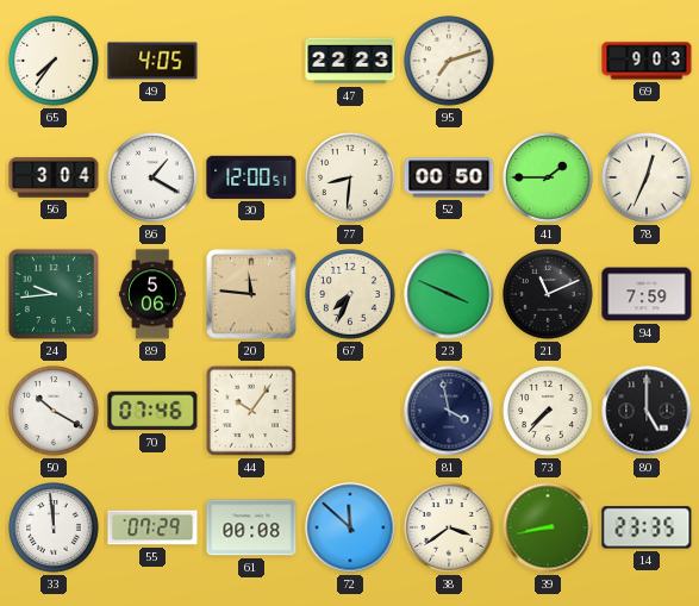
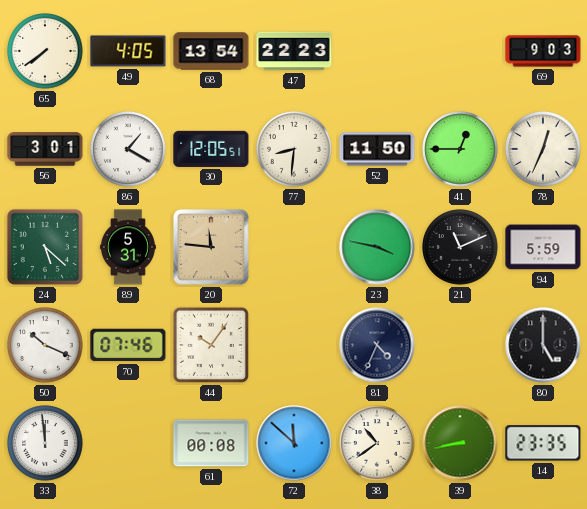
65: 7:36 -> 7:39 (45, 51)
68: none -> 13:54 (211, 51)
95: 7:12 -> none (449, 61)
56: 3:04 -> 3:01 (45, 149)
30: 12:00 -> 12:05 (211, 149)
52: 00:50 -> 11:50 (377, 149)
41: 1:45 -> 12:45 (460, 149)
24: 9:44 -> 5:22 (45, 247)
89: 5:06 -> 5:31 (128, 247)
67: 7:34 -> none (350, 294)
23: 3:49 -> 3:47 (377, 247)
94: 7:59 -> 5:59 (543, 247)
50: 10:20 -> 10:19 (45, 345)
81: 3:58 -> 4:34 (377, 345)
73: 7:37 -> none (548, 411)
55: 07:29 -> none (152, 527)
38: 3:39 -> 10:39 (377, 443)
